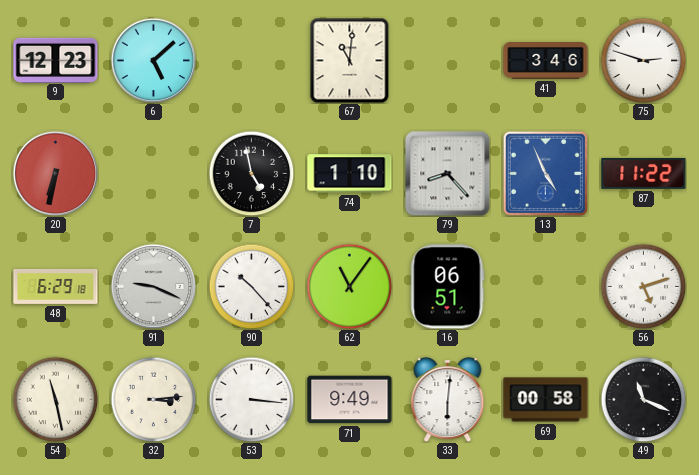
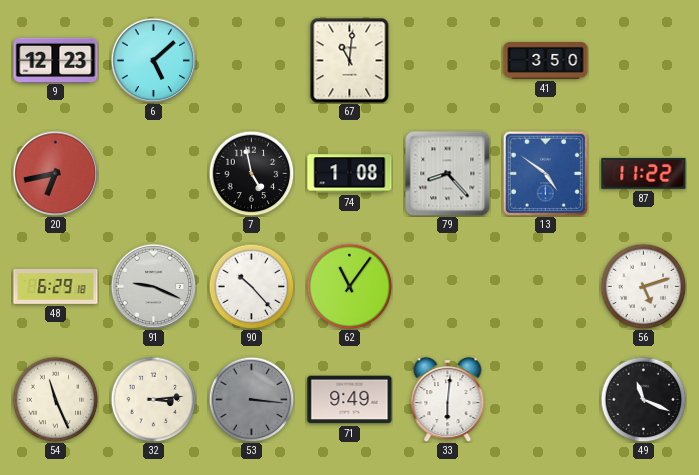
41: 3:46 -> 3:50 (546, 61)
75: 2:48 -> none (643, 60)
20: 6:32 -> 6:43 (55, 173)
74: 1:10 -> 1:08 (350, 174)
13: 4:56 -> 4:51 (545, 173)
16: 06:51 -> none (448, 287)
54: 11:28 -> 11:26 (55, 399)
53 dial: white -> grey (251, 399)
69: 00:58 -> none (546, 400)
